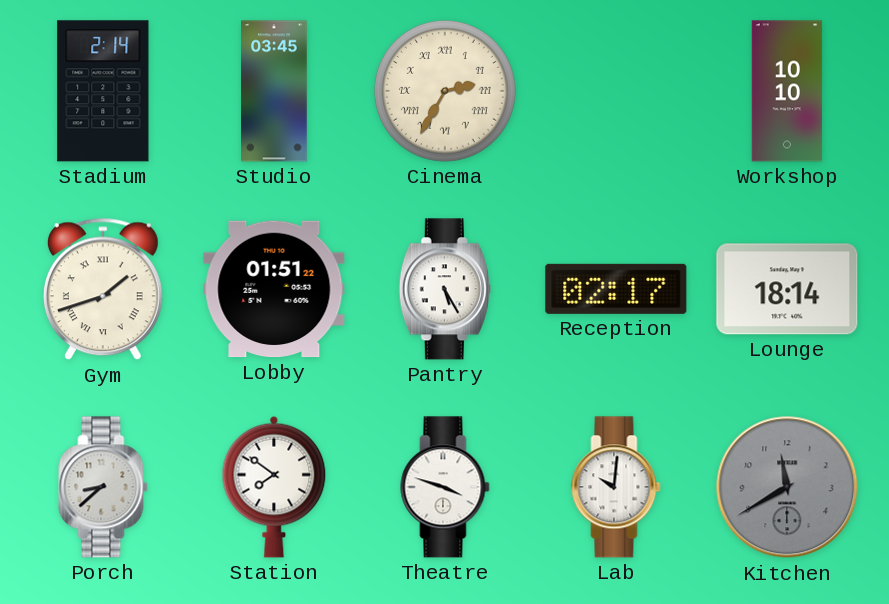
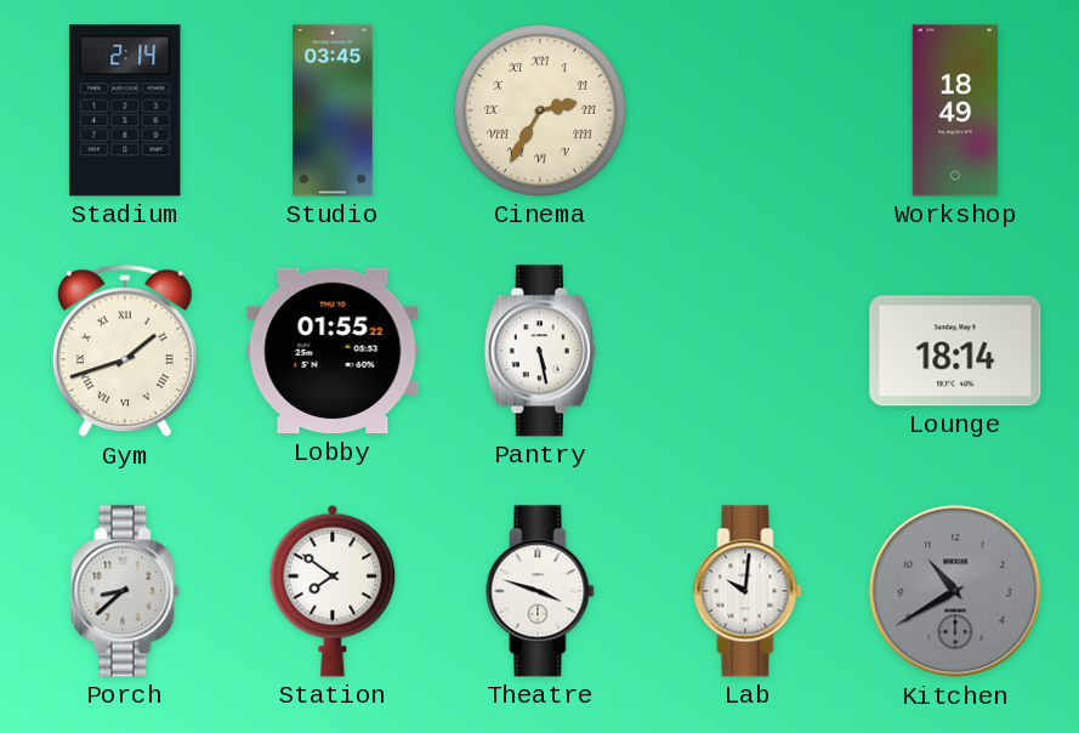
Workshop: 10:10 -> 18:49 (955, 110)
Lobby: 01:51 -> 01:55 (333, 351)
Pantry: 5:25 -> 5:28 (540, 351)
Reception: 02:17 -> none (616, 289)
Kitchen: 11:40 -> 10:40 (955, 591)
